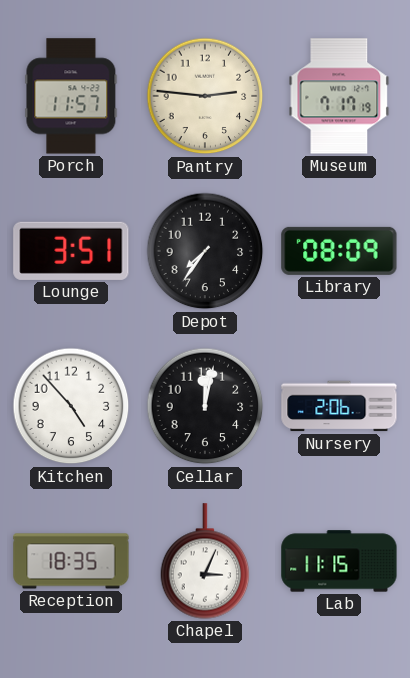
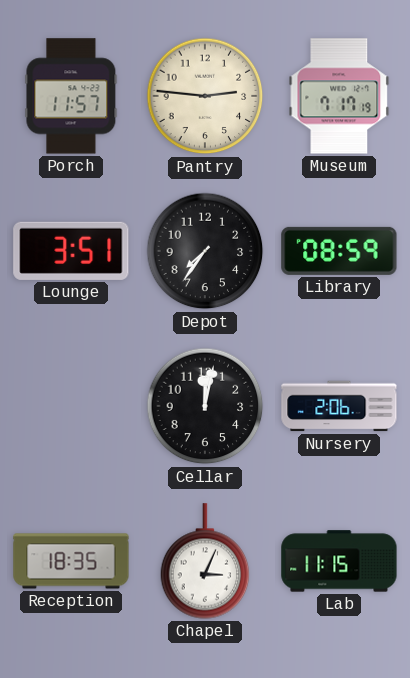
Library: 08:09 -> 08:59 (339, 251)
Kitchen: 4:53 -> none (71, 406)
